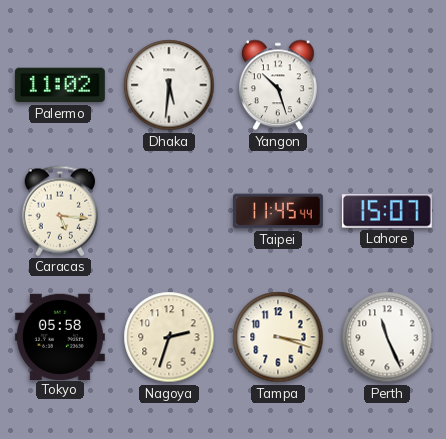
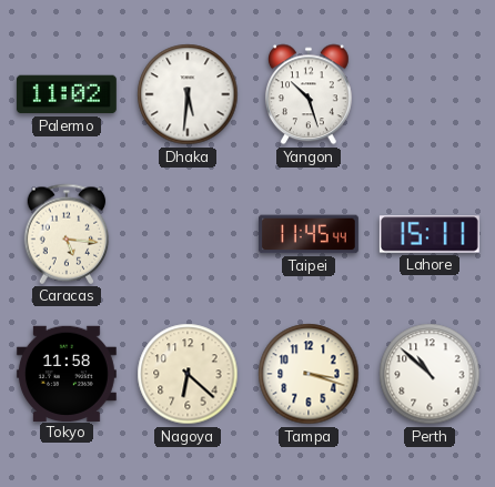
Lahore: 15:07 -> 15:11 (430, 234)
Tokyo: 05:58 -> 11:58 (67, 373)
Nagoya: 2:33 -> 6:22 (188, 374)
Perth: 11:26 -> 10:52 (430, 374)
